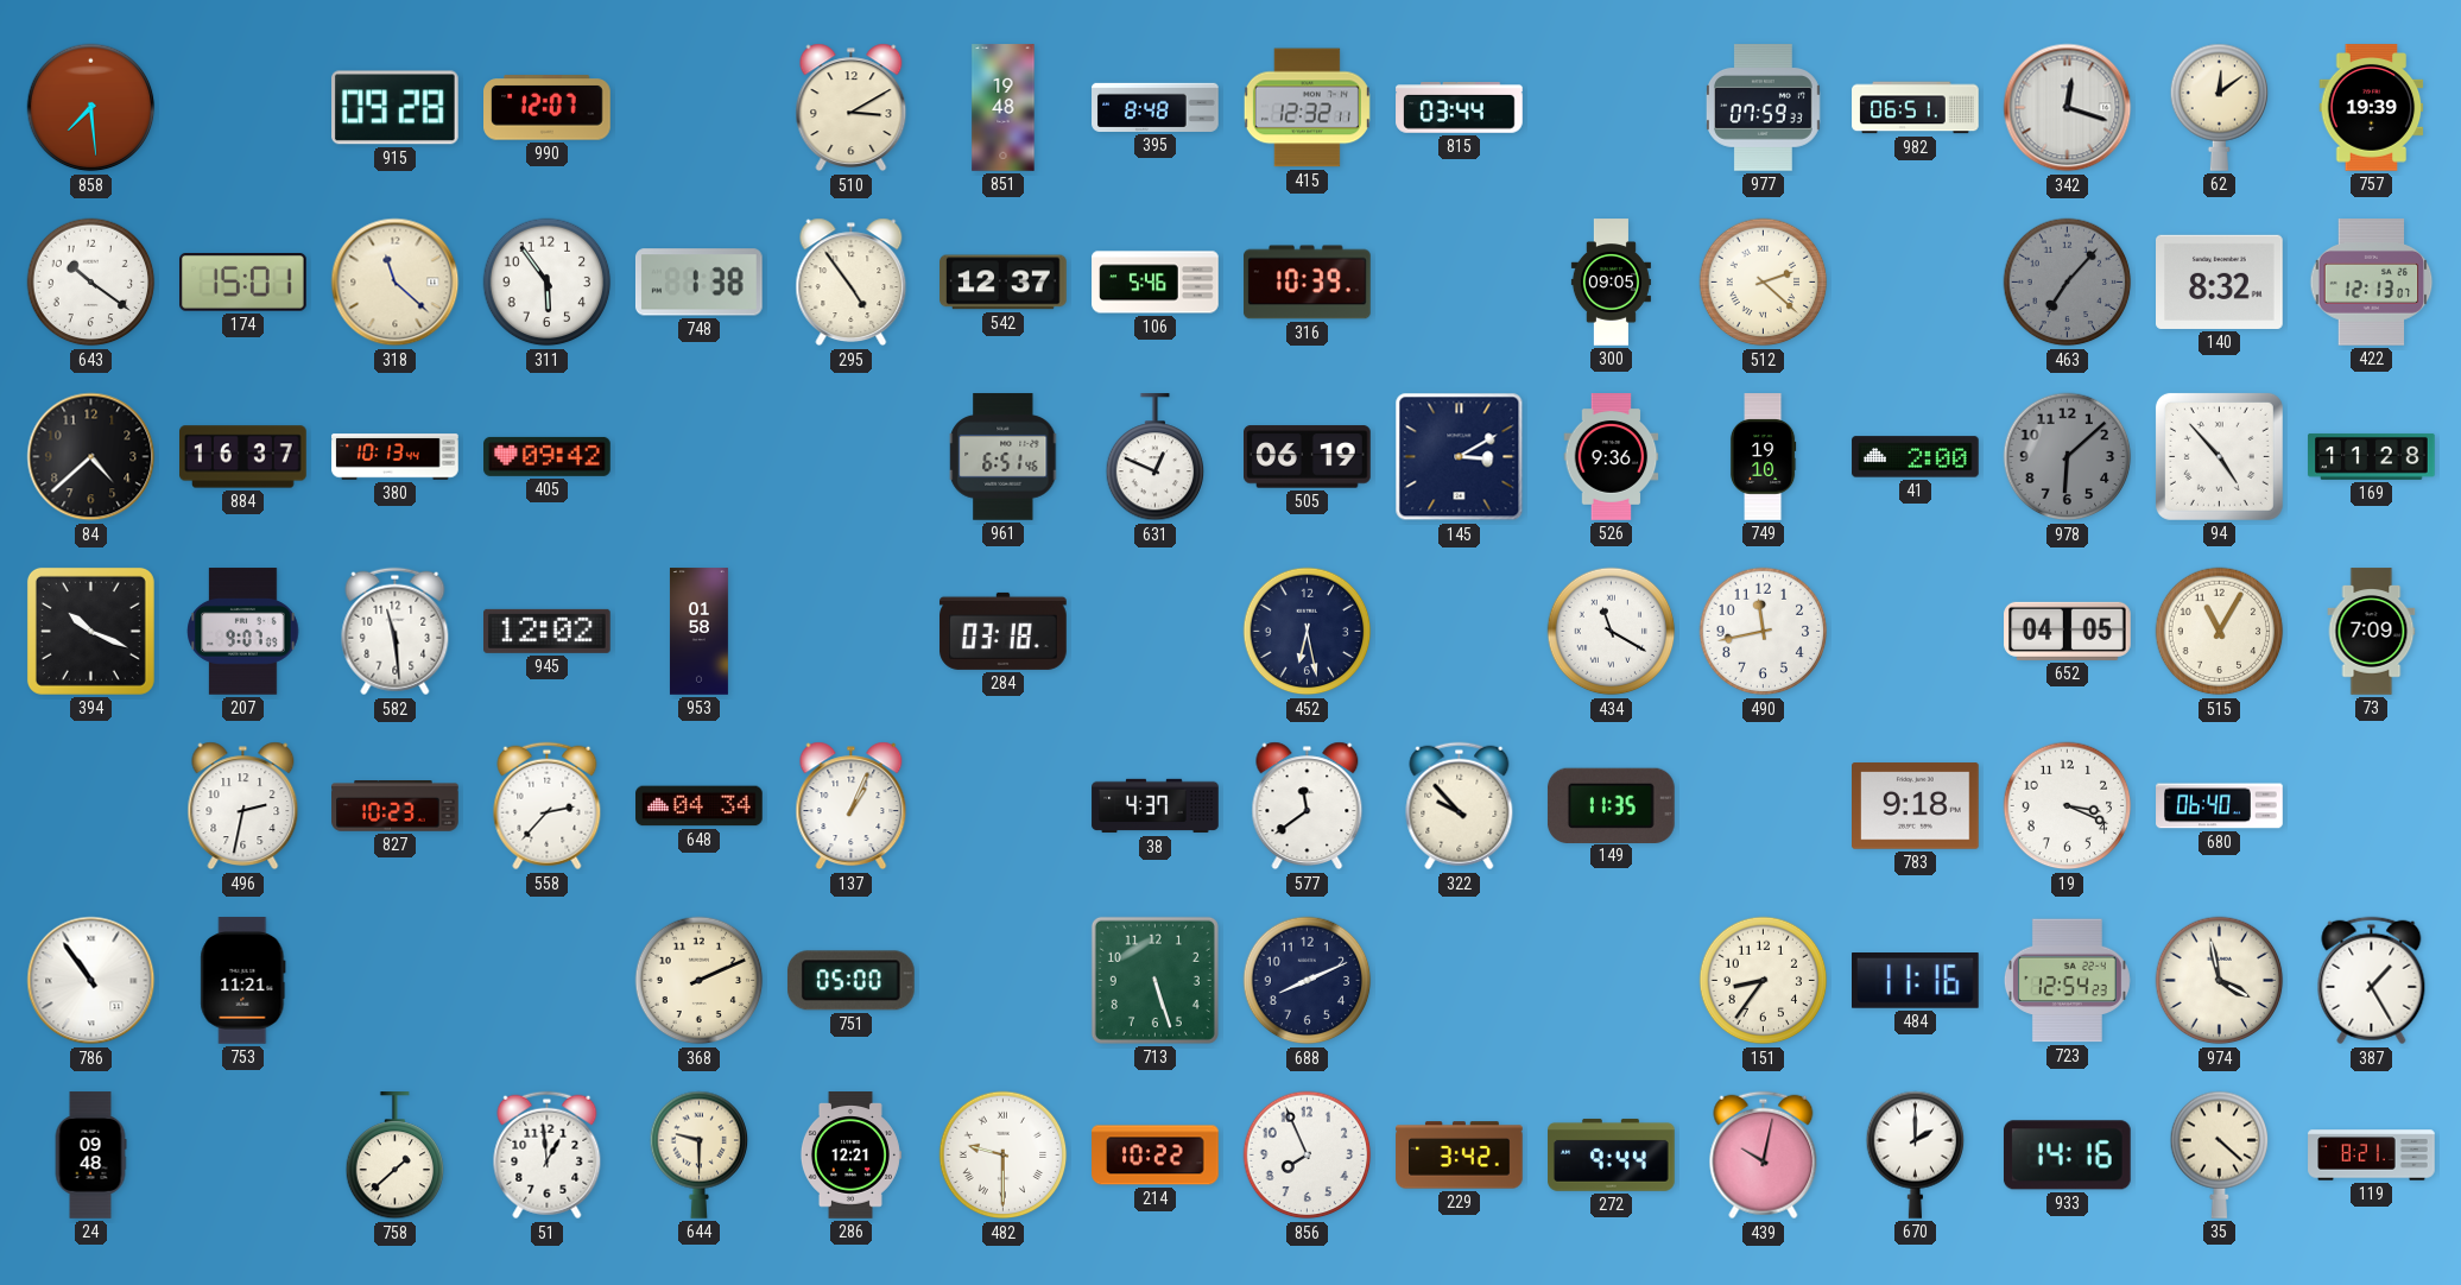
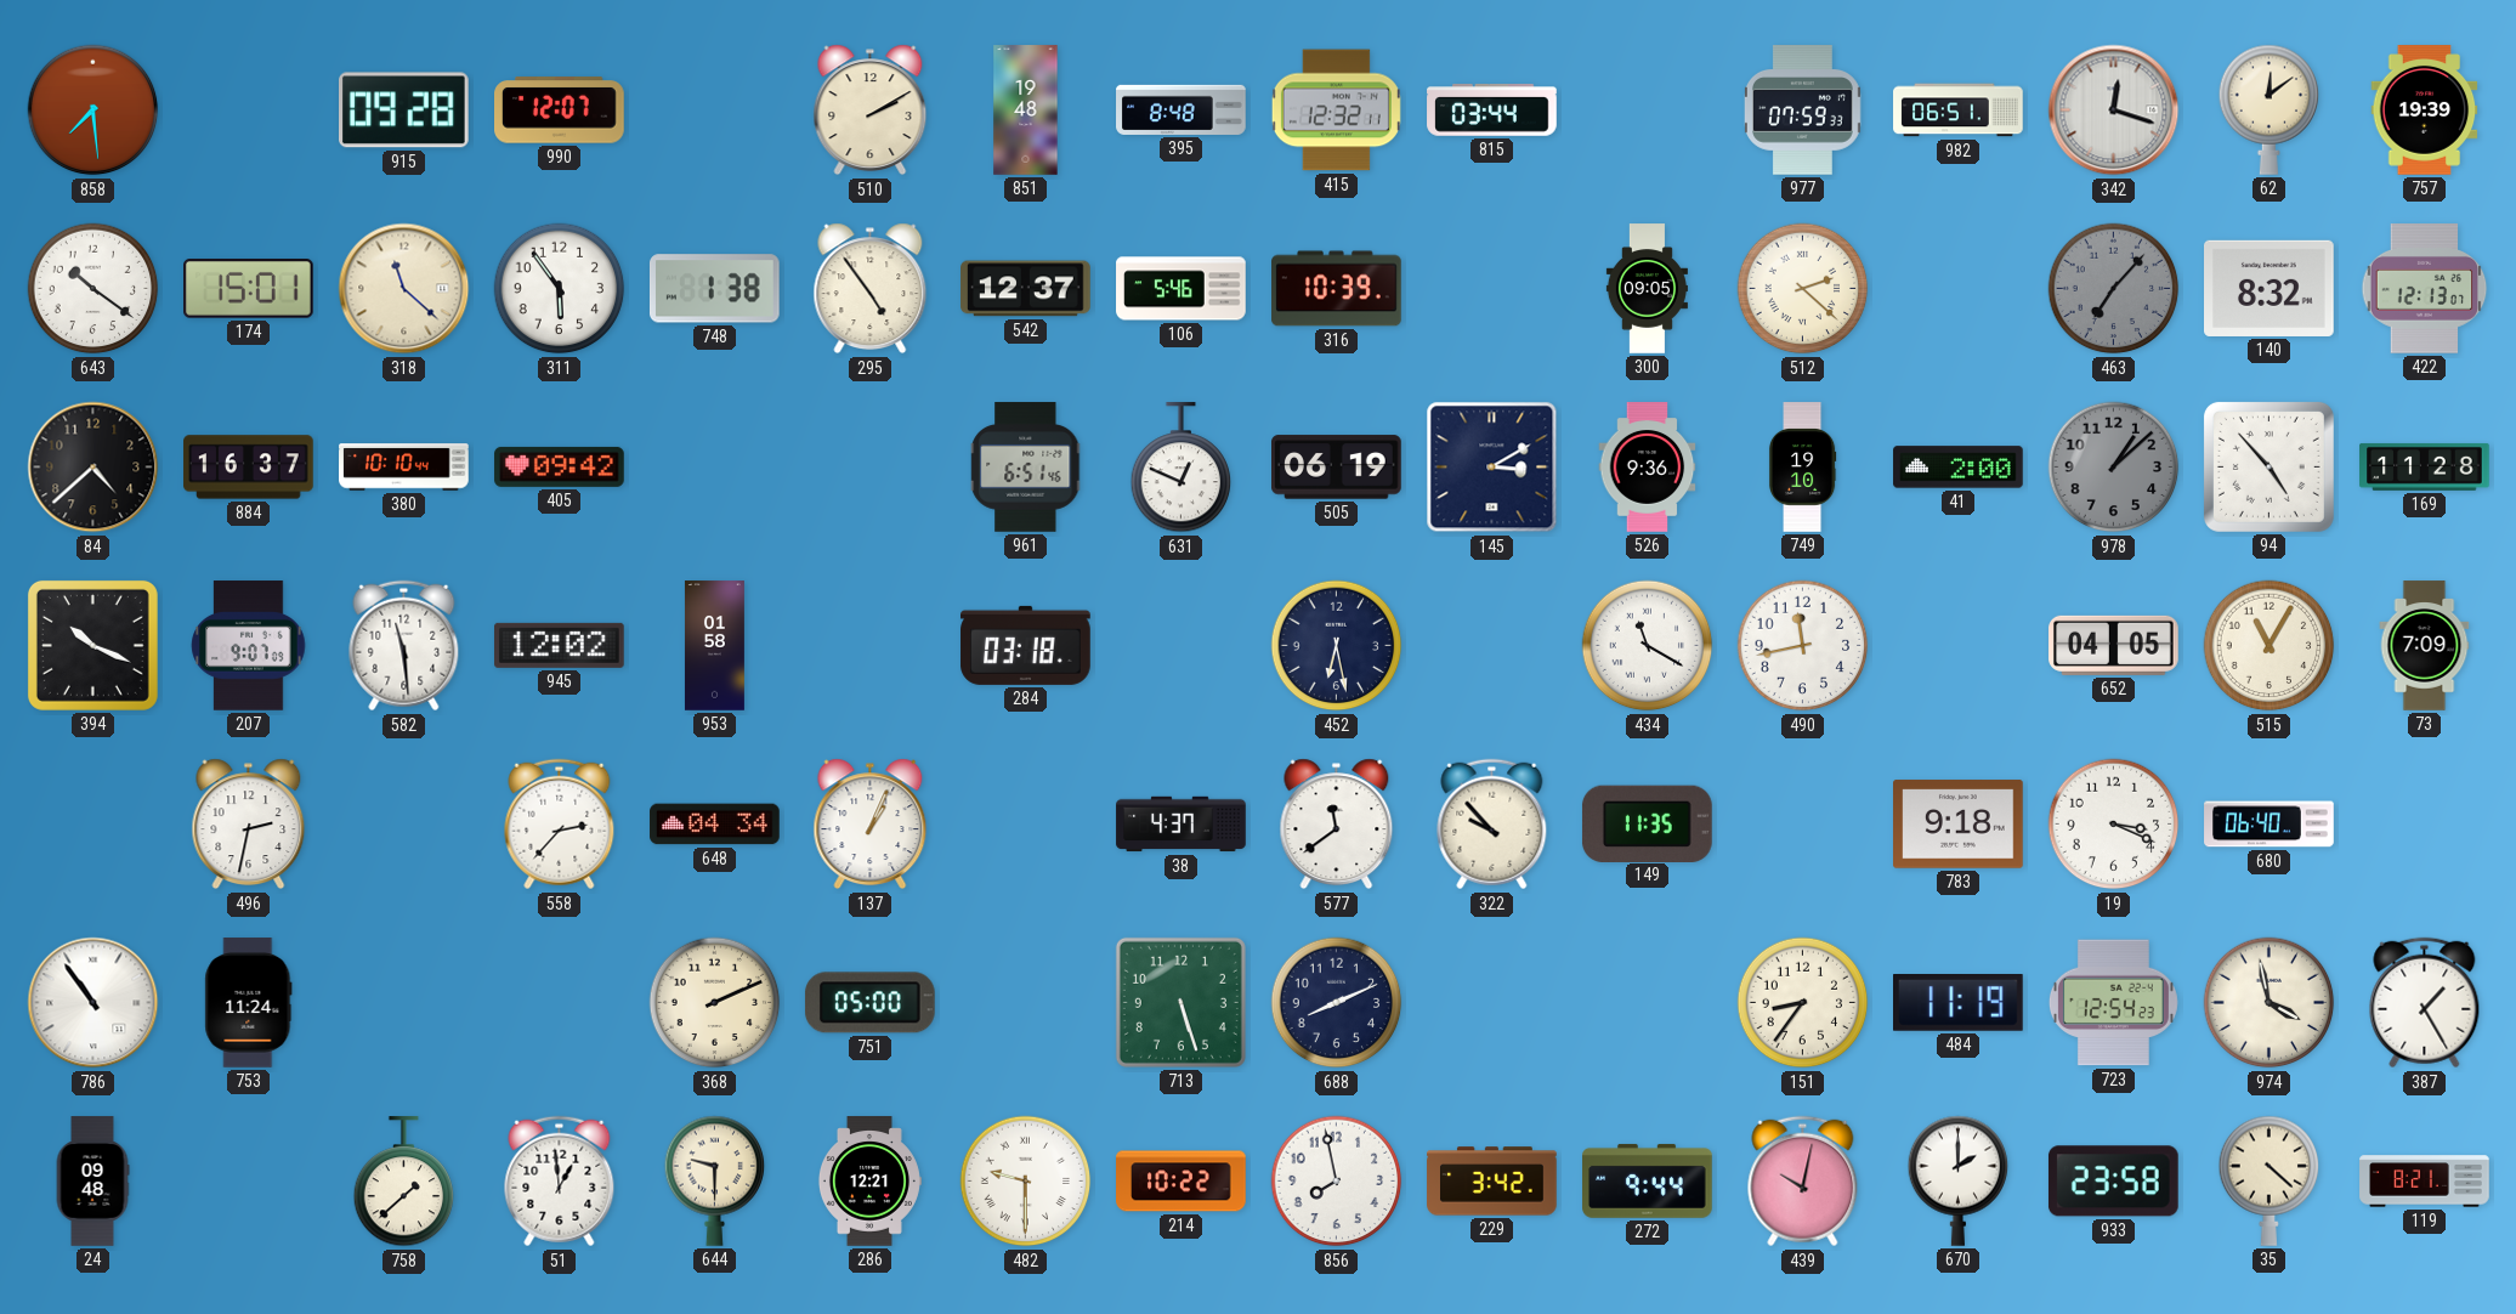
510: 3:10 -> 2:10 (871, 111)
380: 10:13 -> 10:10 (404, 468)
978: 6:08 -> 1:08 (2114, 468)
827: 10:23 -> none (396, 806)
753: 11:21 -> 11:24 (249, 1003)
484: 11:16 -> 11:19 (1959, 1003)
856: 7:56 -> 7:58 (1337, 1182)
933: 14:16 -> 23:58 (2113, 1182)
